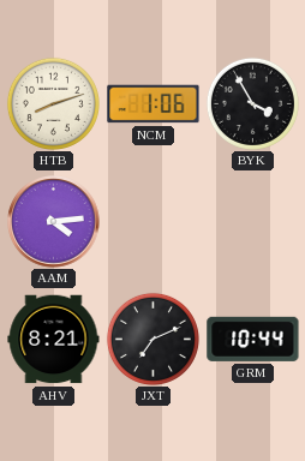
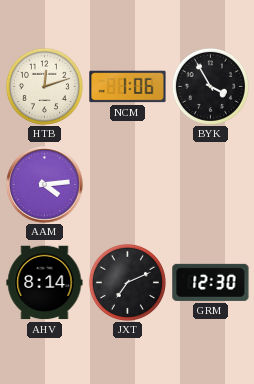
HTB: 8:12 -> 12:12 (44, 86)
AHV: 8:21 -> 8:14 (45, 283)
GRM: 10:44 -> 12:30 (211, 282)
